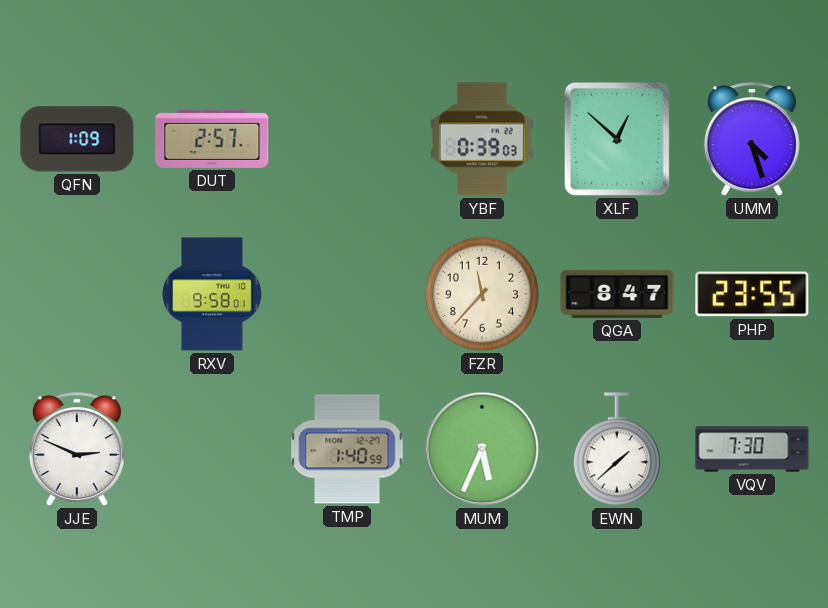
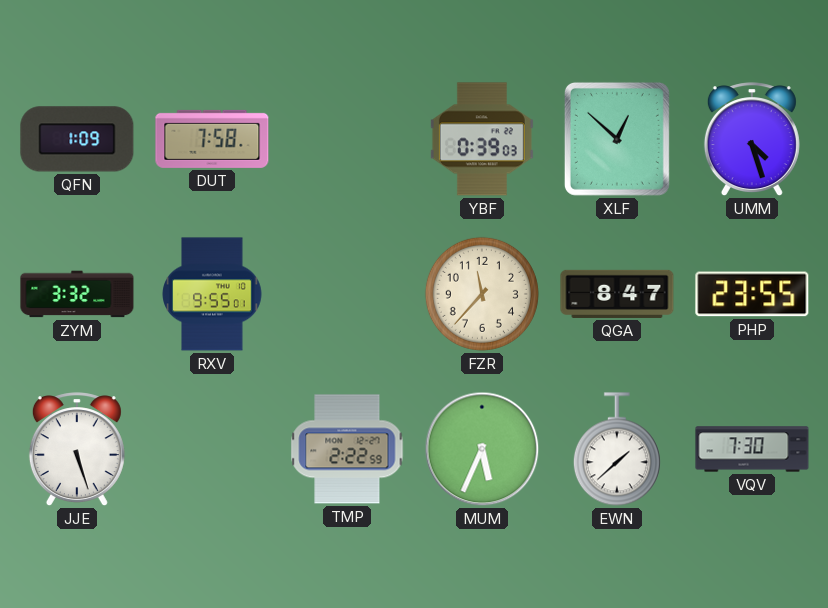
DUT: 2:57 -> 7:58 (212, 139)
ZYM: none -> 3:32 (77, 294)
RXV: 9:58 -> 9:55 (212, 294)
JJE: 2:49 -> 5:27 (77, 450)
TMP: 1:40 -> 2:22 (347, 449)
